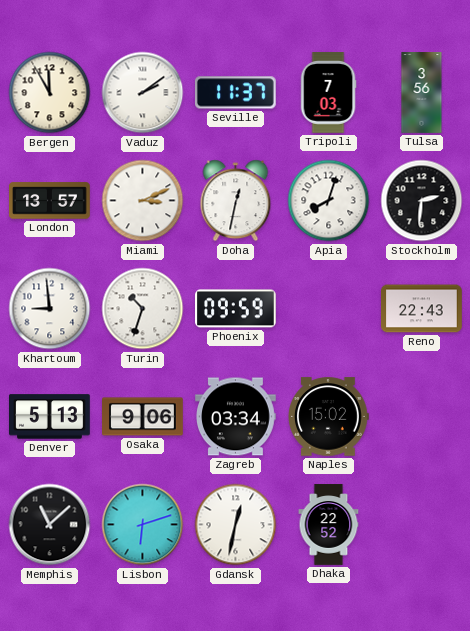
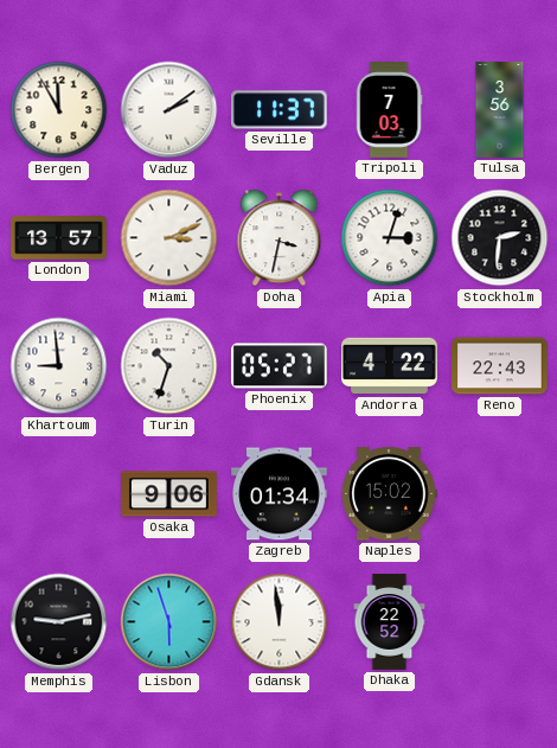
Doha: 12:32 -> 3:32 (280, 238)
Apia: 8:03 -> 3:03 (390, 238)
Phoenix: 09:59 -> 05:27 (280, 366)
Andorra: none -> 4:22 (390, 366)
Denver: 5:13 -> none (50, 417)
Zagreb: 03:34 -> 01:34 (280, 494)
Memphis: 11:08 -> 9:13 (59, 622)
Lisbon: 6:12 -> 5:57 (169, 622)
Gdansk: 12:32 -> 11:59 (280, 622)
